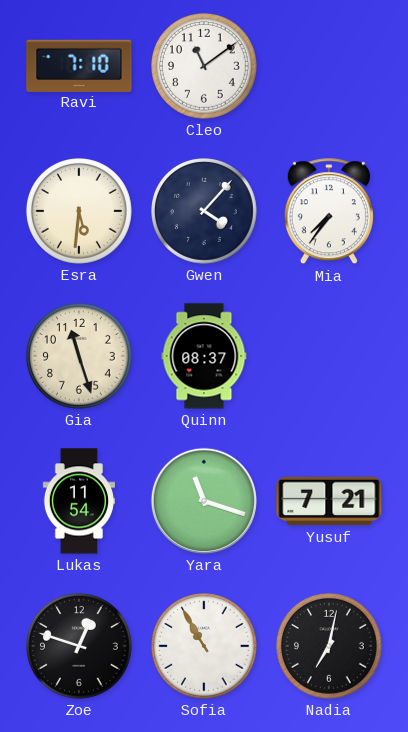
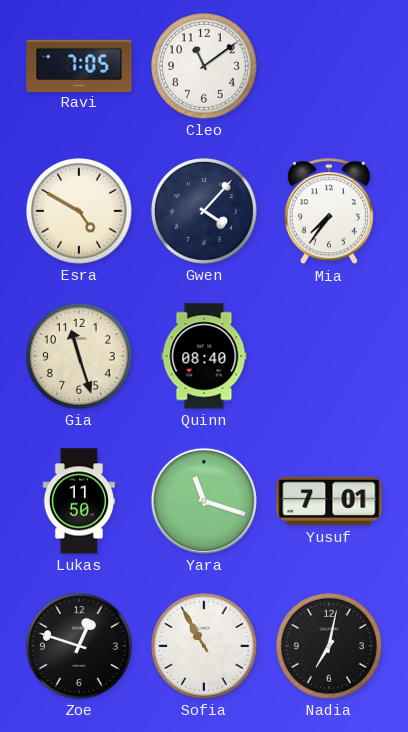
Ravi: 7:10 -> 7:05 (79, 65)
Esra: 5:31 -> 4:50 (80, 212)
Quinn: 08:37 -> 08:40 (204, 356)
Lukas: 11:54 -> 11:50 (78, 501)
Yusuf: 7:21 -> 7:01 (329, 501)
